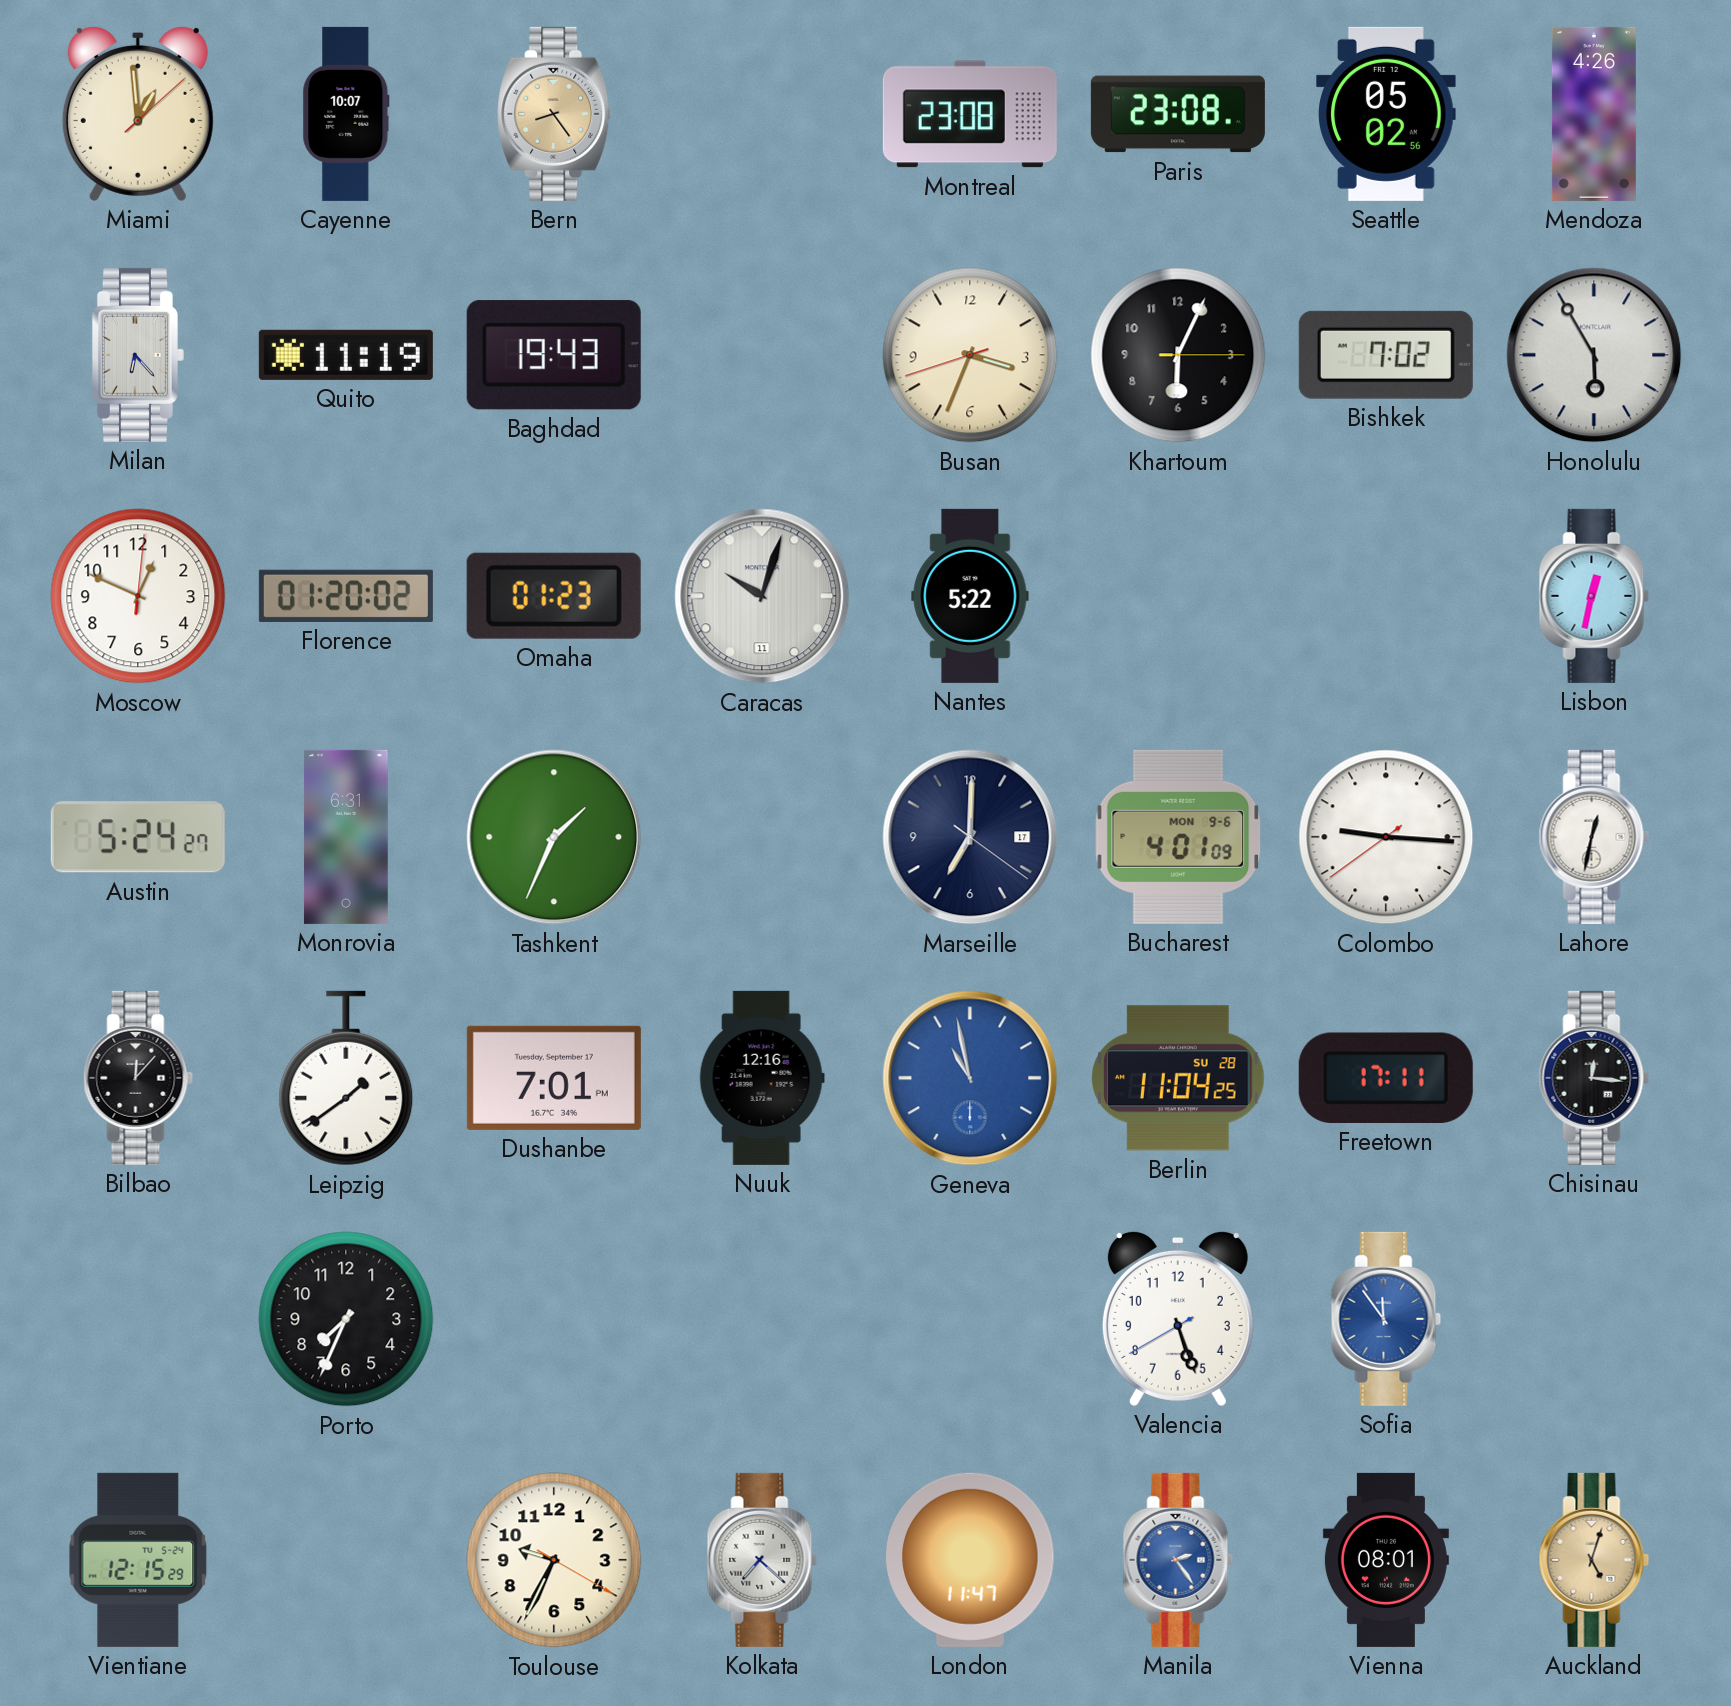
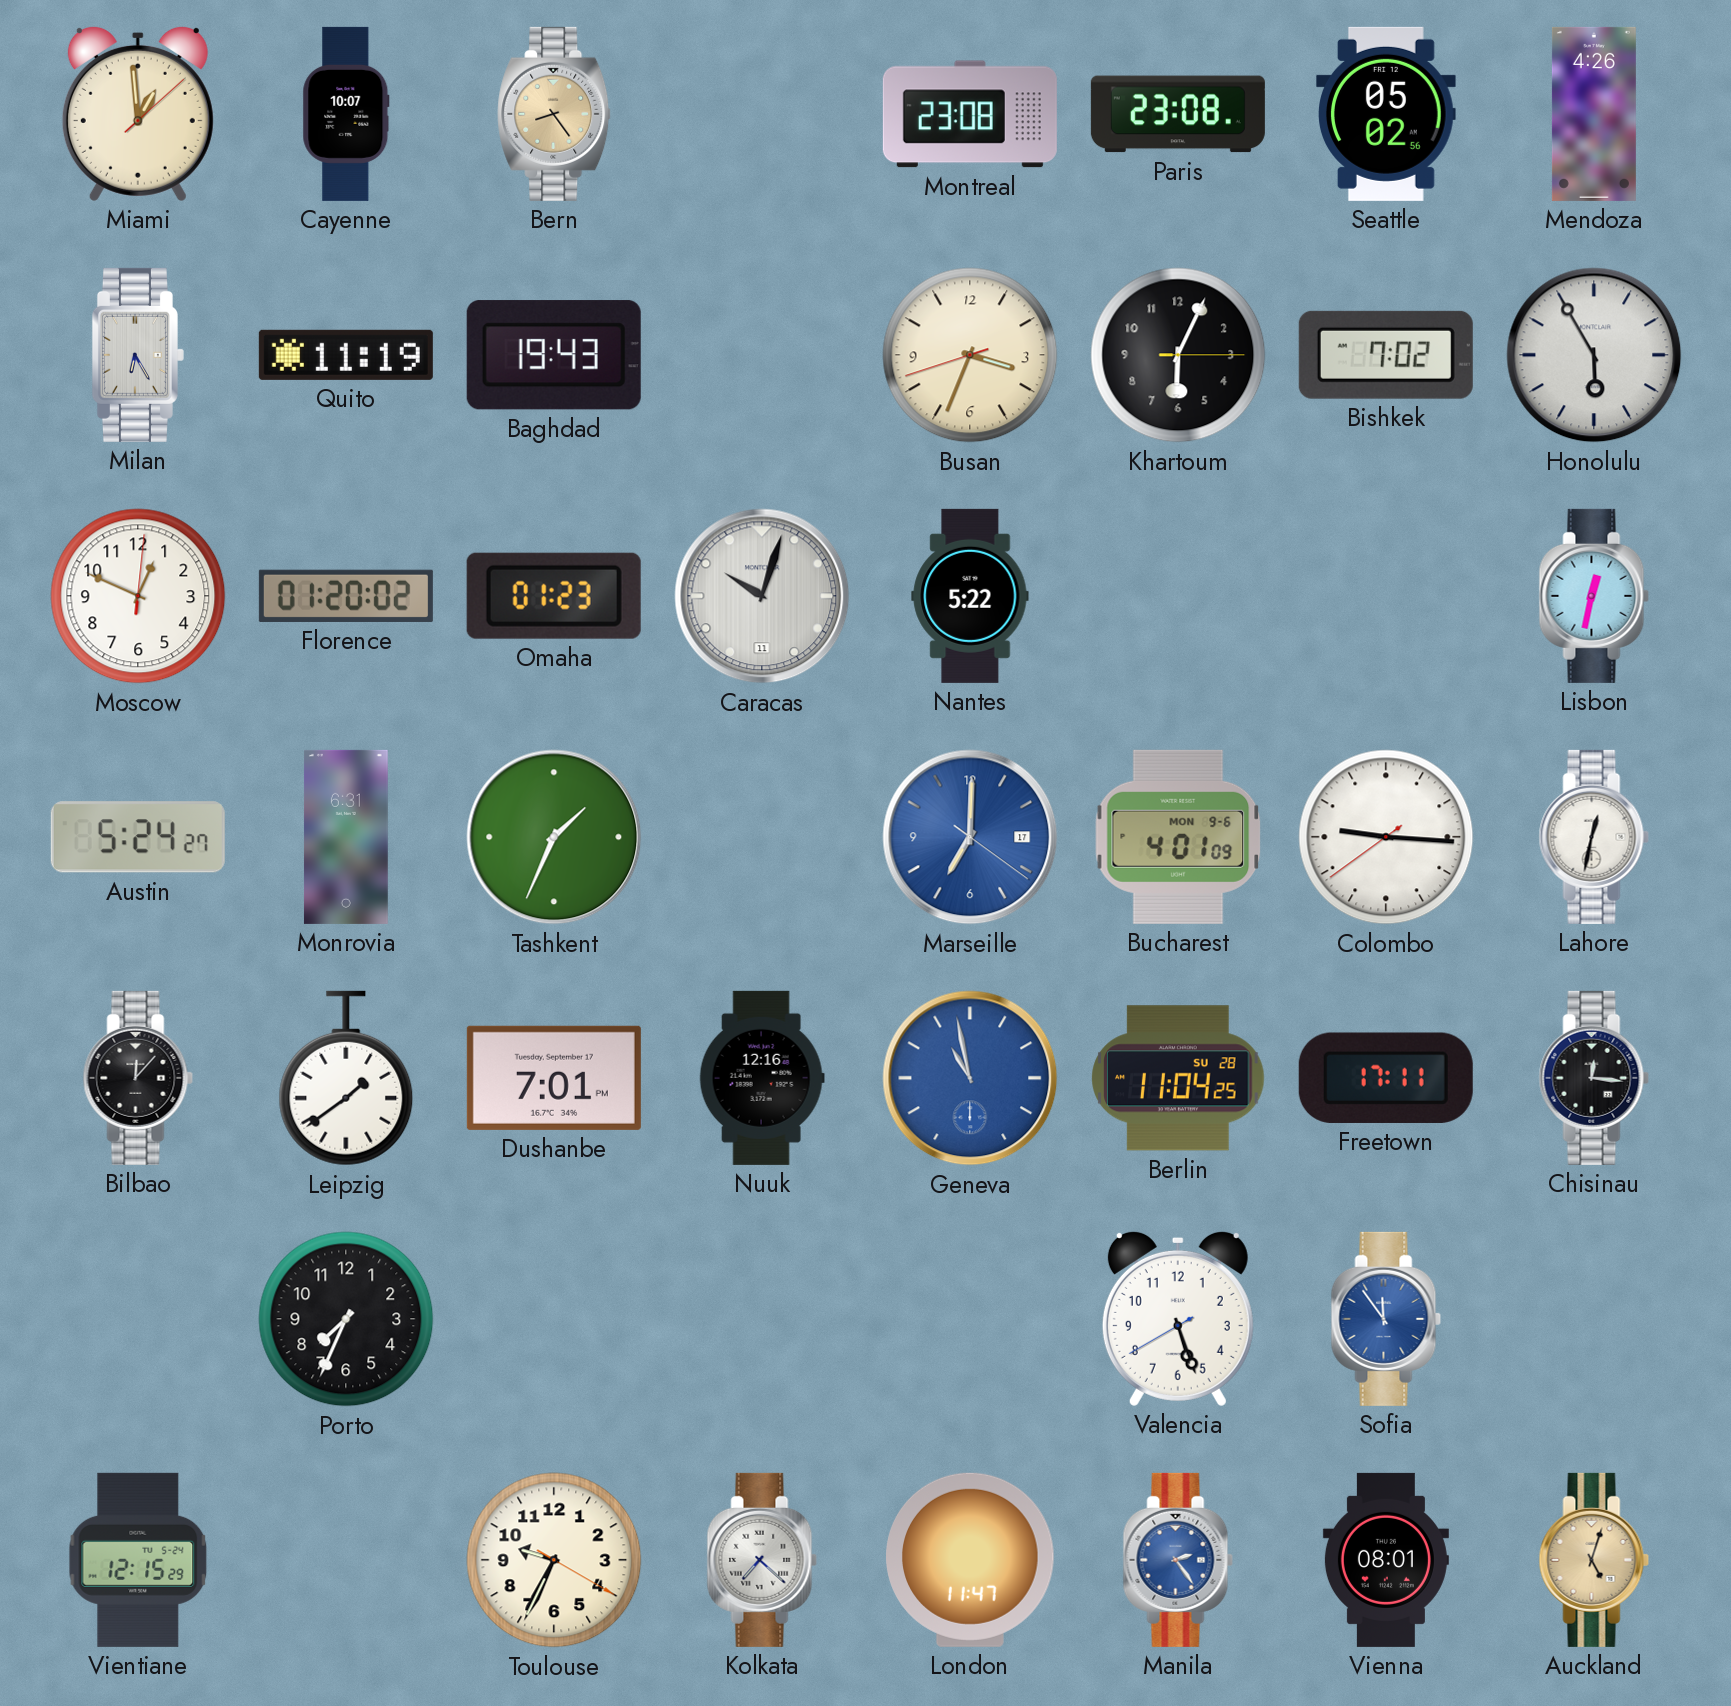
Milan: 6:23 -> 6:25 (138, 355)
Marseille dial: navy -> blue (970, 837)
